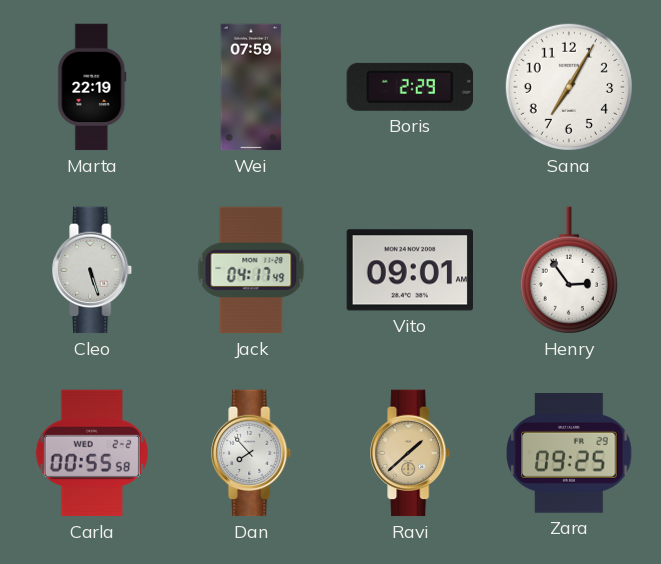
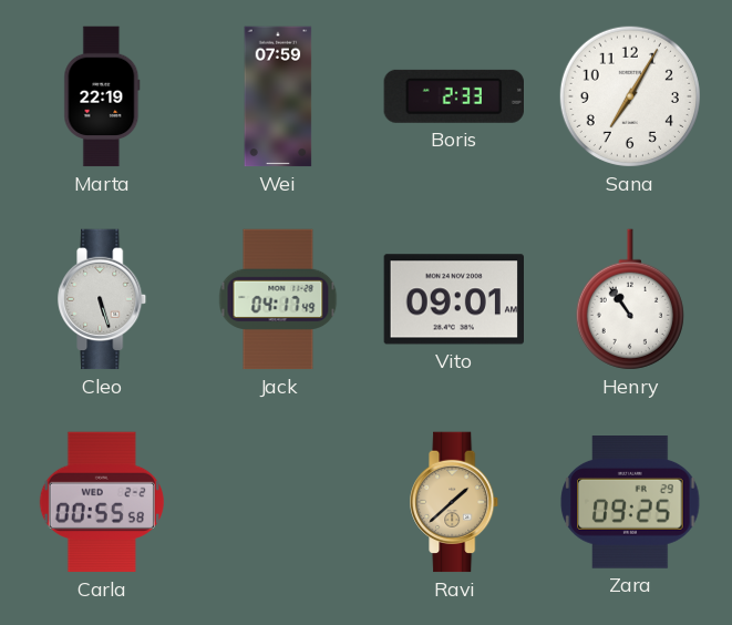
Boris: 2:29 -> 2:33 (453, 96)
Henry: 2:54 -> 10:54 (630, 299)
Dan: 7:53 -> none (252, 453)
